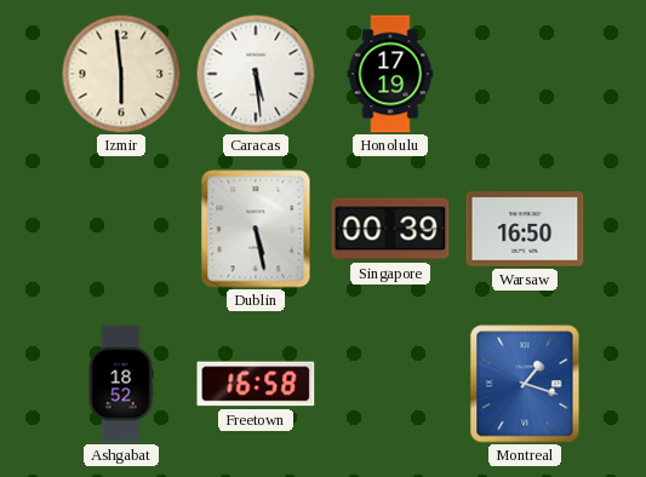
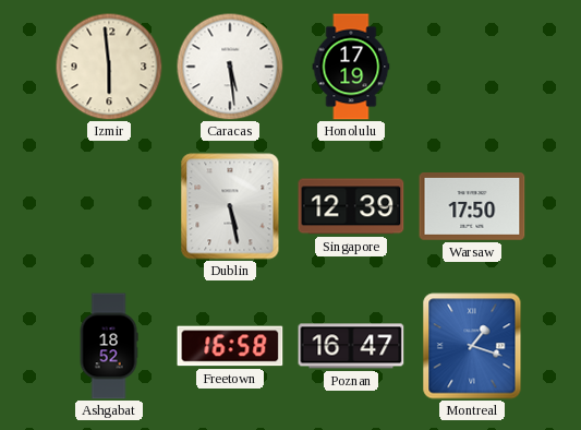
Singapore: 00:39 -> 12:39 (351, 206)
Warsaw: 16:50 -> 17:50 (472, 207)
Poznan: none -> 16:47 (351, 346)
